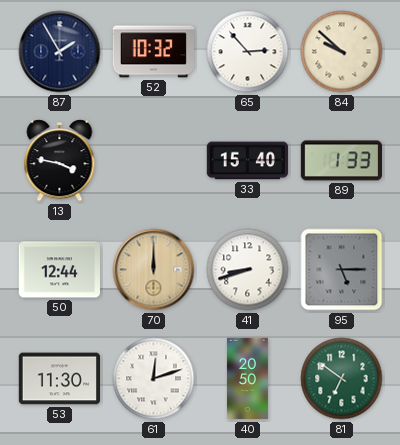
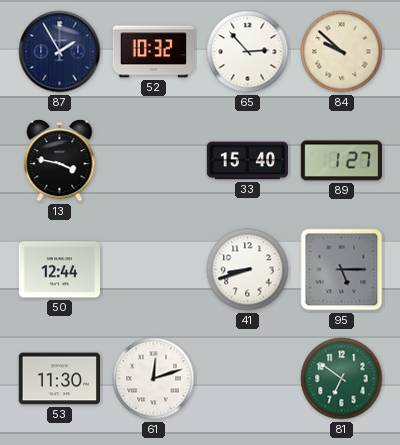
89: 1:33 -> 1:27 (341, 161)
70: 12:00 -> none (154, 270)
40: 20:50 -> none (247, 379)
